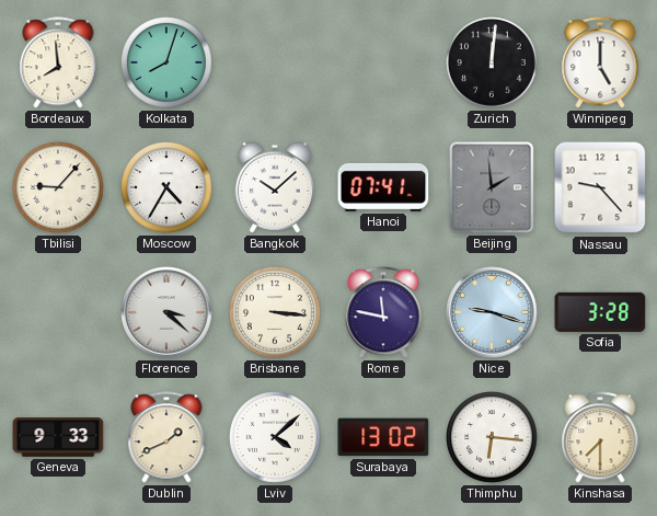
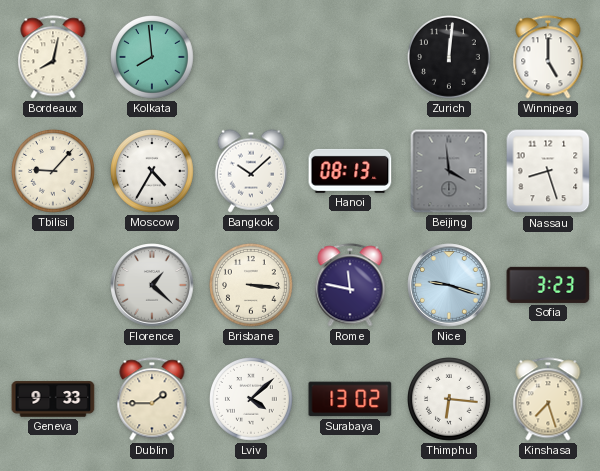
Bordeaux: 7:59 -> 8:02 (53, 57)
Kolkata: 8:03 -> 7:59 (153, 58)
Hanoi: 07:41 -> 08:13 (350, 171)
Beijing: 1:59 -> 3:59 (449, 171)
Nassau: 9:23 -> 8:27 (548, 171)
Florence: 3:22 -> 1:22 (152, 285)
Sofia: 3:28 -> 3:23 (548, 285)
Dublin: 1:41 -> 1:45 (152, 399)
Kinshasa: 7:30 -> 7:27 (548, 399)
